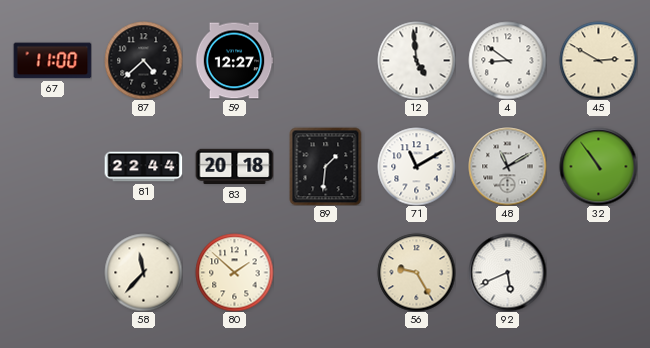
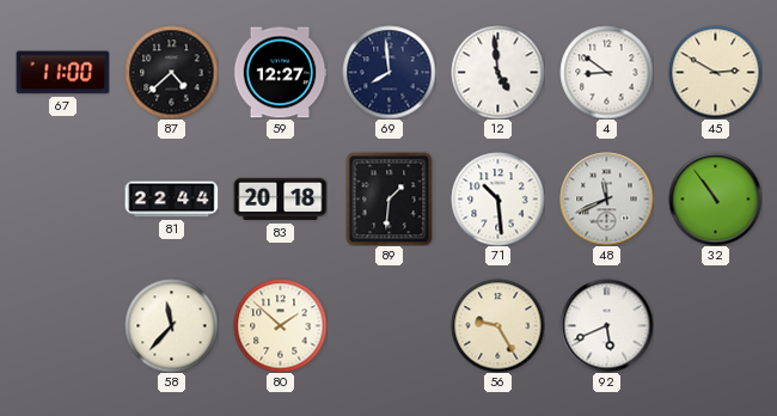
69: none -> 7:59 (389, 72)
71: 11:10 -> 10:29 (497, 198)
48: 11:10 -> 11:41 (606, 198)
